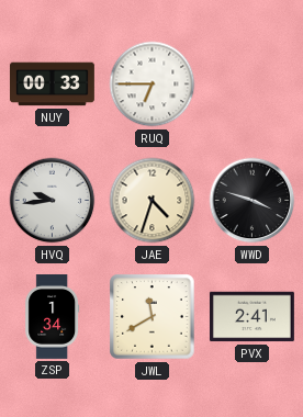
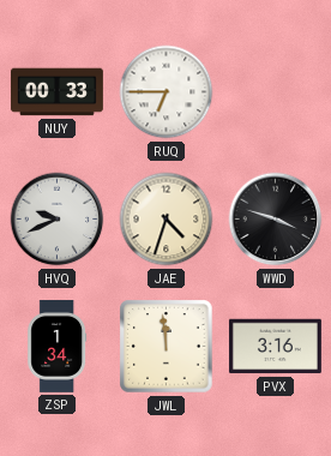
HVQ: 9:44 -> 9:41 (58, 220)
JWL: 11:40 -> 11:59 (167, 347)
PVX: 2:41 -> 3:16 (275, 347)
